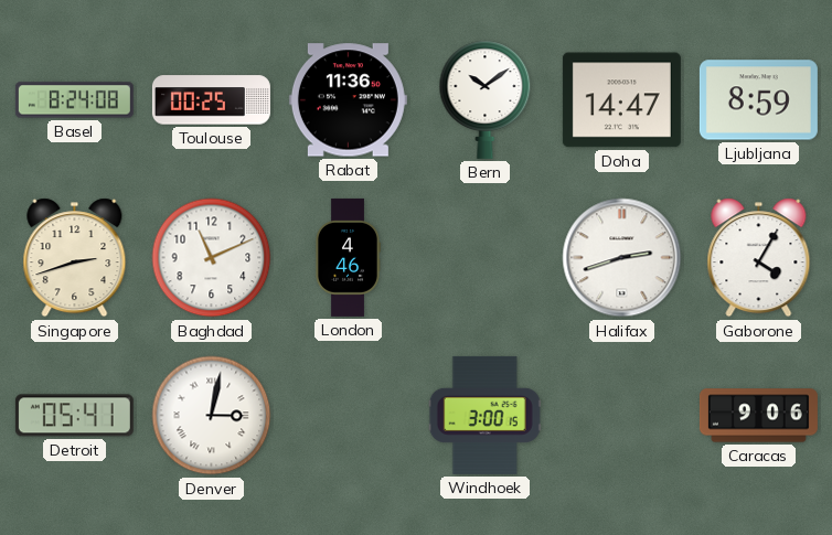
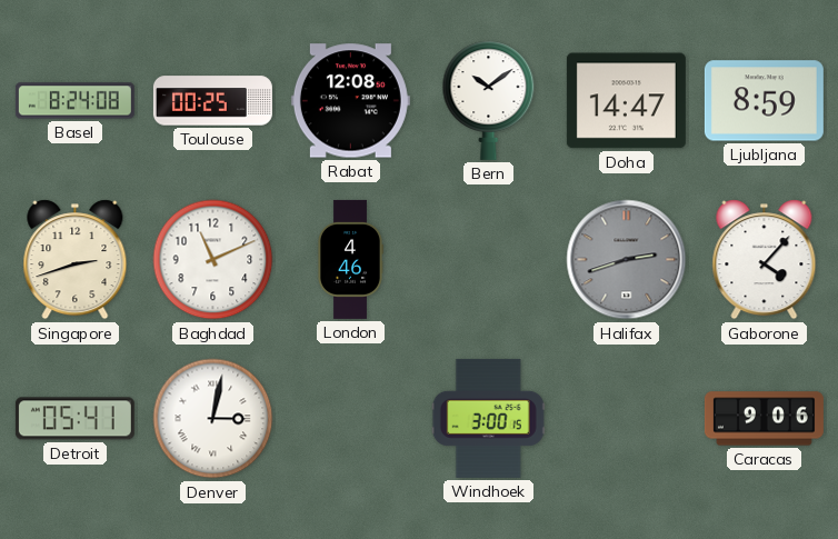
Rabat: 11:36 -> 12:08 (350, 101)
Halifax dial: white -> grey (627, 260)
Gaborone: 4:05 -> 4:07 (765, 260)
